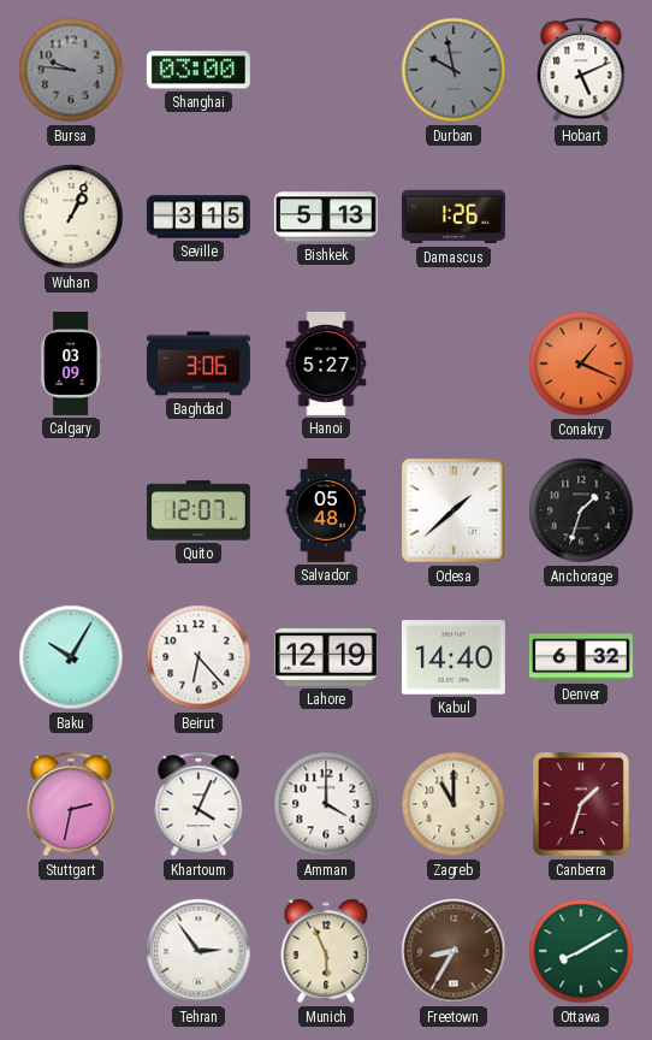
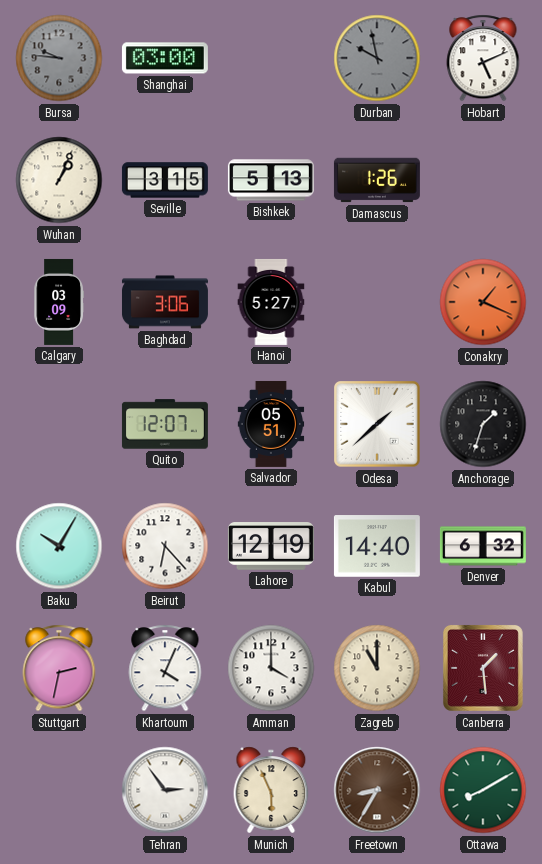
Salvador: 05:48 -> 05:51 (271, 424)
Canberra: 1:33 -> 1:29 (483, 668)
